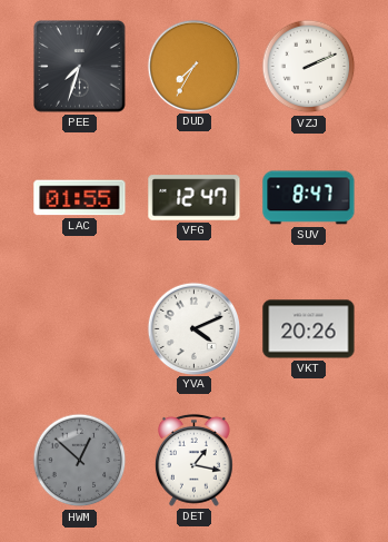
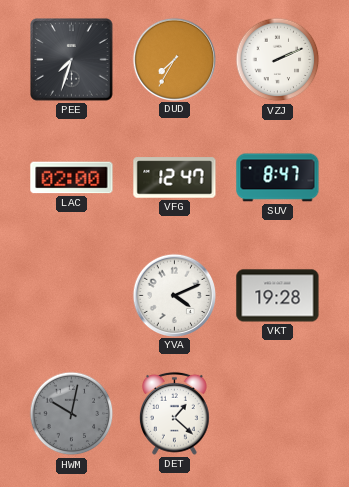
LAC: 01:55 -> 02:00 (72, 178)
VKT: 20:26 -> 19:28 (278, 296)
HWM: 12:52 -> 10:02 (72, 414)
DET: 1:17 -> 1:22 (175, 413)
